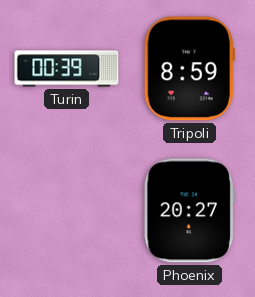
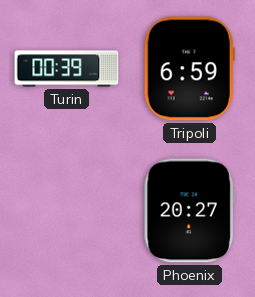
Tripoli: 8:59 -> 6:59 (189, 69)
